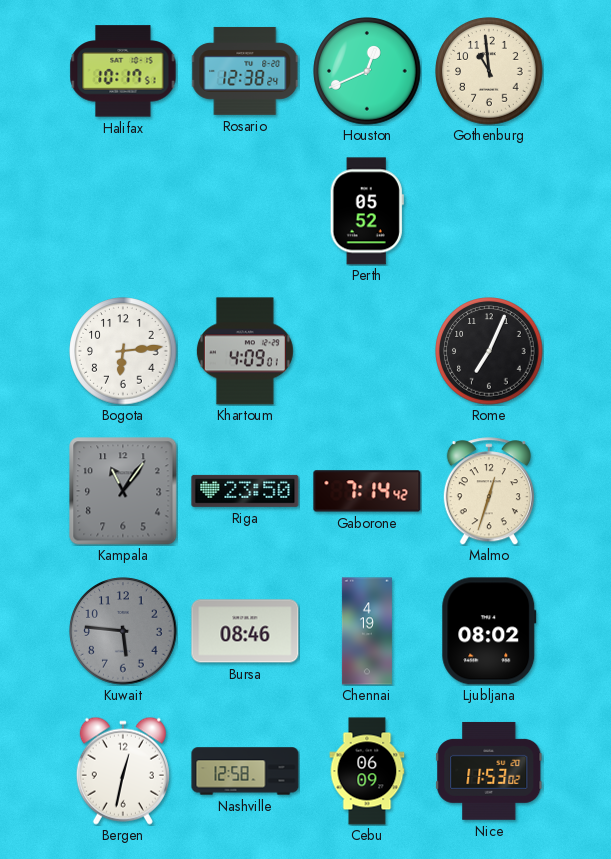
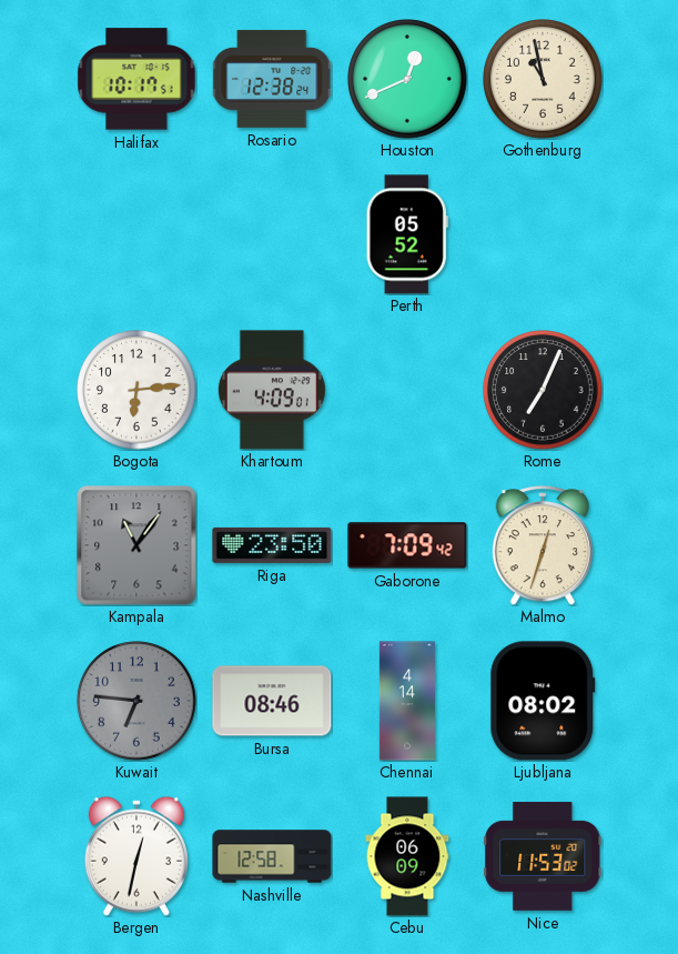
Gothenburg: 10:59 -> 10:58 (543, 79)
Gaborone: 7:14 -> 7:09 (407, 545)
Kuwait: 5:46 -> 6:46 (136, 701)
Chennai: 4:19 -> 4:14 (407, 701)
